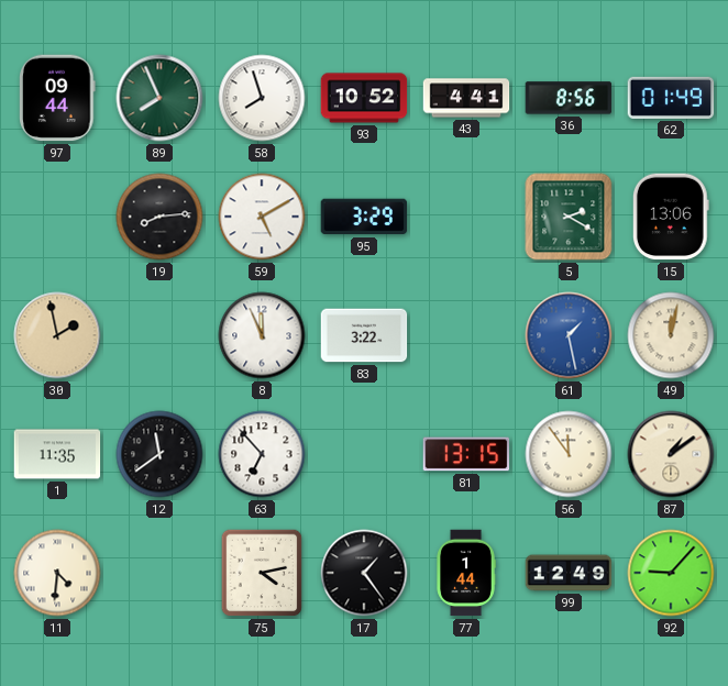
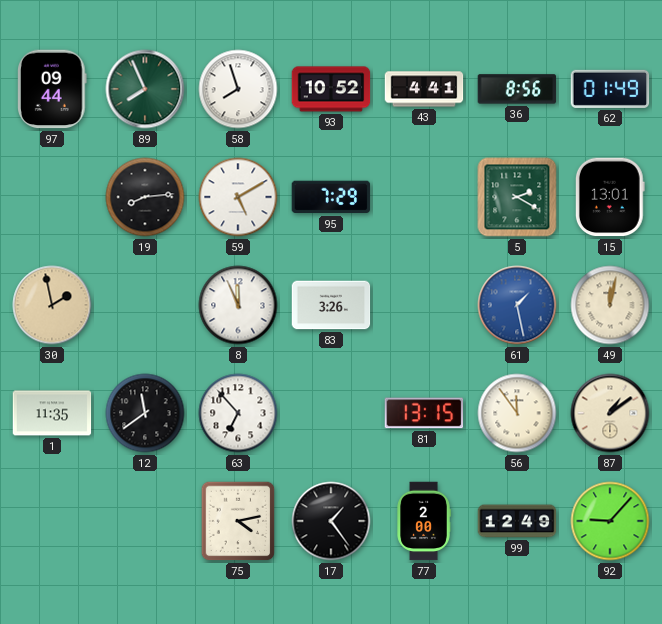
95: 3:29 -> 7:29 (331, 197)
15: 13:06 -> 13:01 (610, 197)
83: 3:22 -> 3:26 (331, 305)
11: 4:31 -> none (57, 573)
77: 1:44 -> 2:00 (424, 521)
